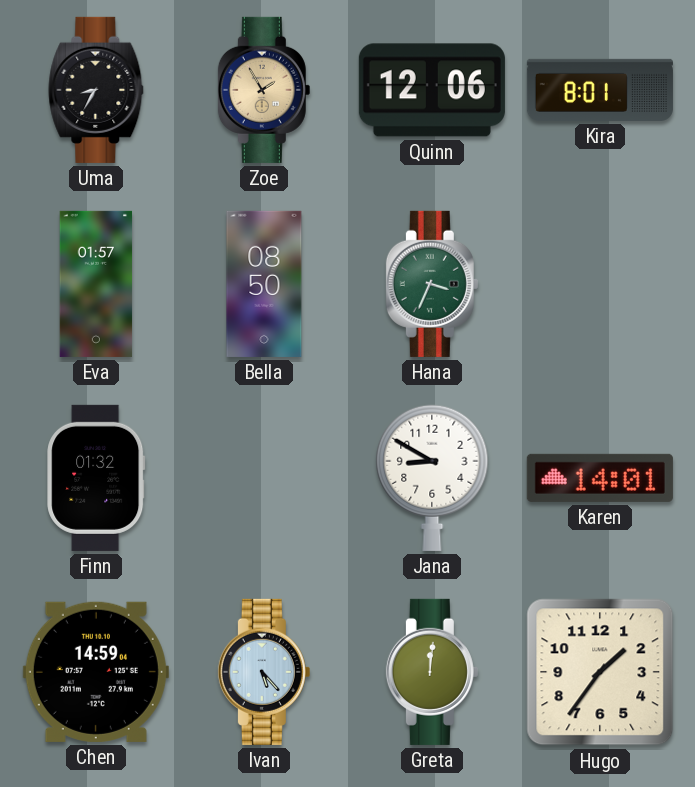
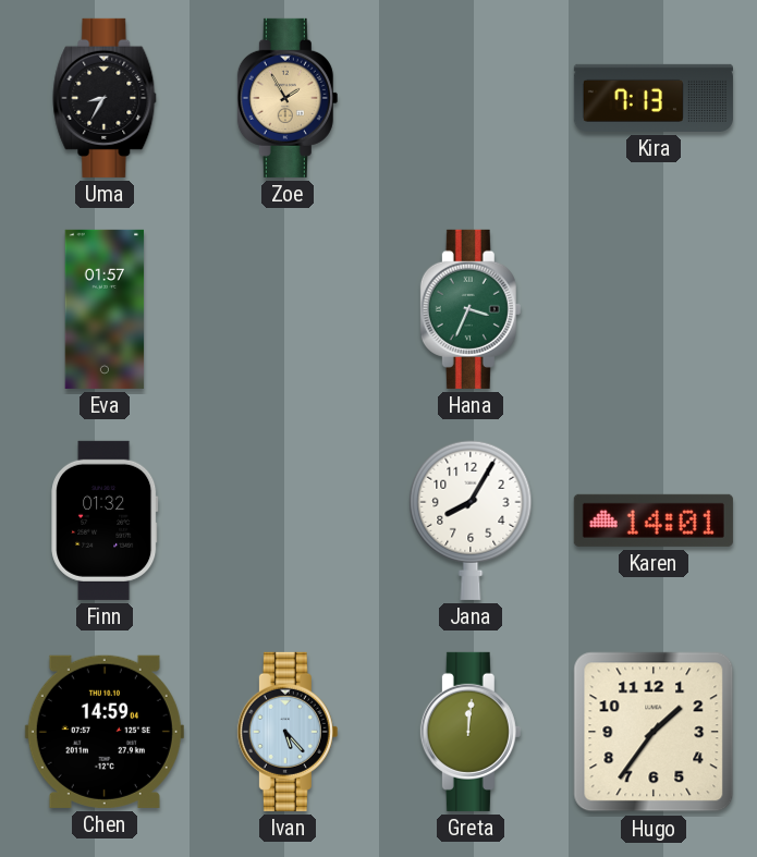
Quinn: 12:06 -> none (432, 90)
Kira: 8:01 -> 7:13 (654, 98)
Bella: 08:50 -> none (264, 284)
Jana: 8:50 -> 8:05 (471, 521)
